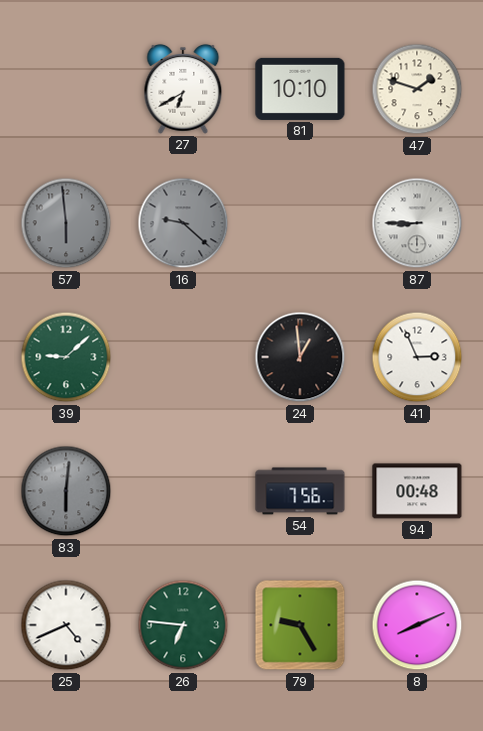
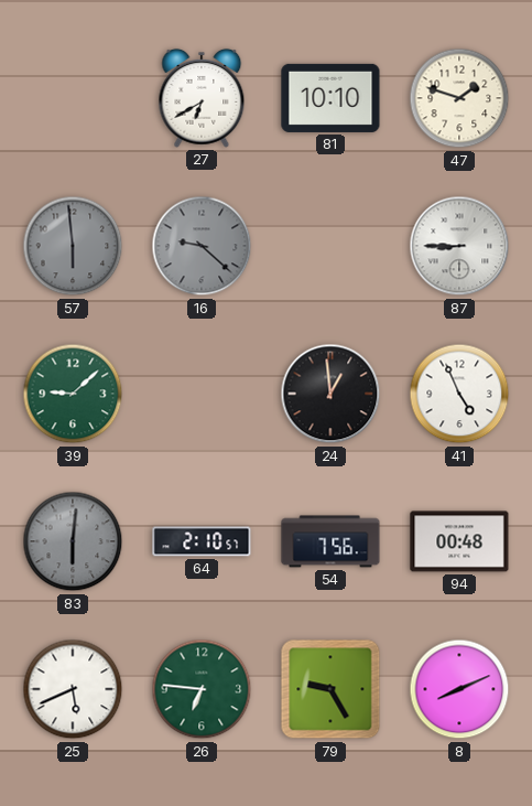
41: 2:56 -> 4:56 (459, 394)
64: none -> 2:10 (202, 541)
25: 4:41 -> 5:41 (73, 689)
